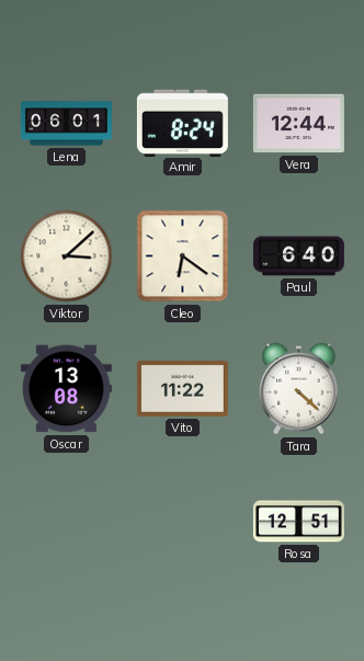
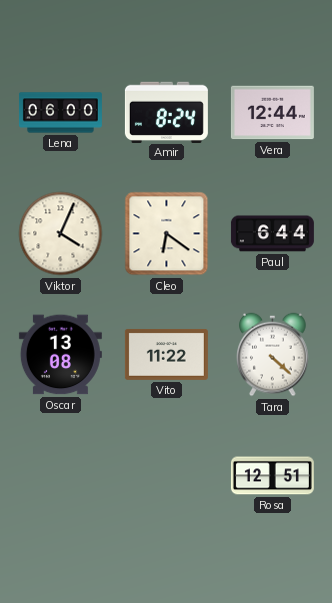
Lena: 06:01 -> 06:00 (60, 113)
Viktor: 3:08 -> 4:04 (61, 234)
Paul: 6:40 -> 6:44 (272, 234)
